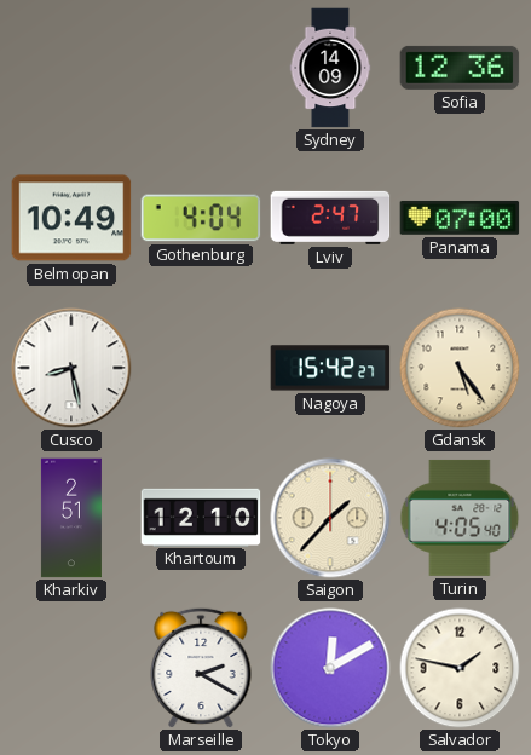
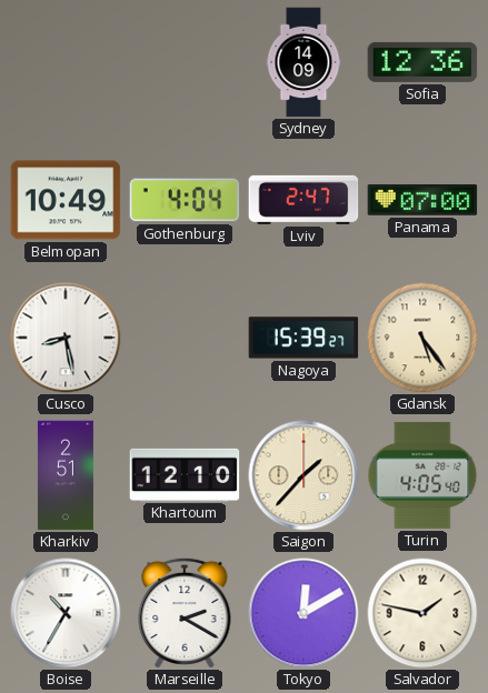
Nagoya: 15:42 -> 15:39 (303, 338)
Boise: none -> 10:35 (66, 613)
